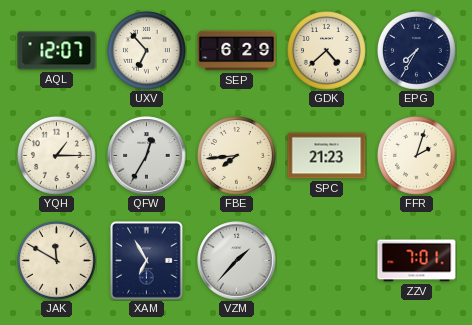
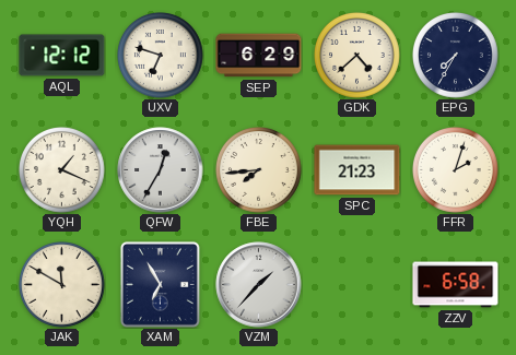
AQL: 12:07 -> 12:12 (62, 56)
UXV: 6:53 -> 6:48 (161, 56)
YQH: 1:15 -> 1:19 (62, 170)
ZZV: 7:01 -> 6:58 (456, 285)
